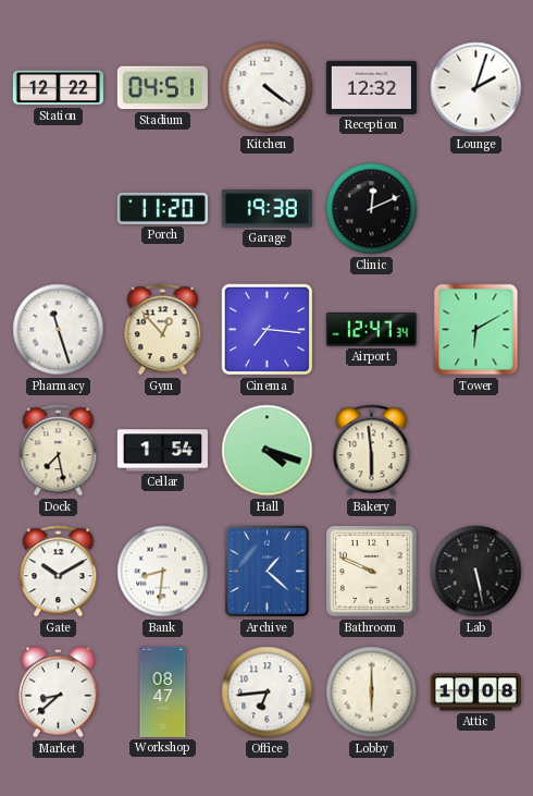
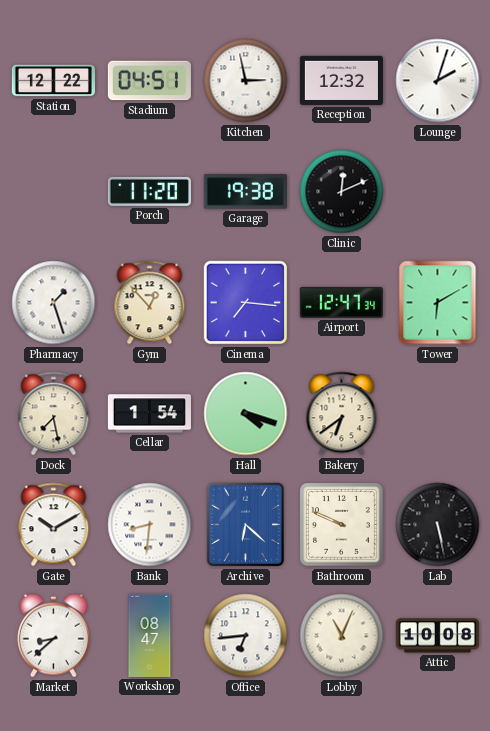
Kitchen: 4:21 -> 2:58 (246, 81)
Pharmacy: 11:27 -> 1:27 (54, 303)
Bakery: 5:59 -> 6:39 (342, 414)
Archive: 1:22 -> 6:22 (245, 525)
Lobby: 6:00 -> 11:04 (342, 636)
